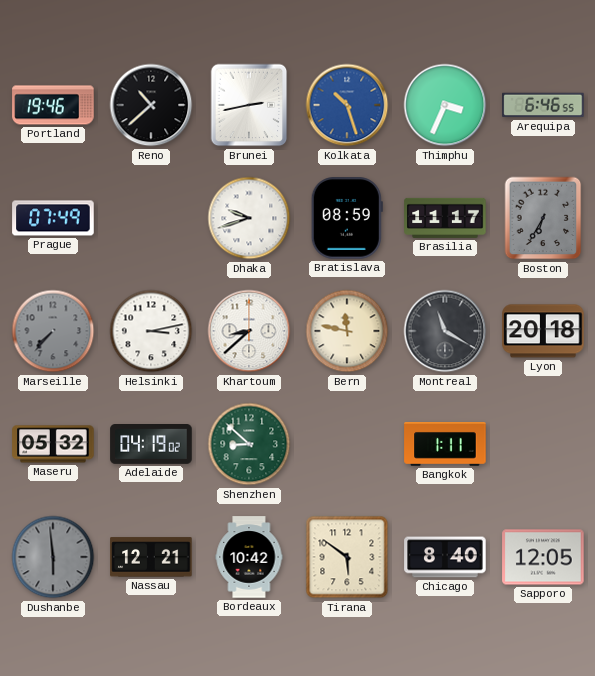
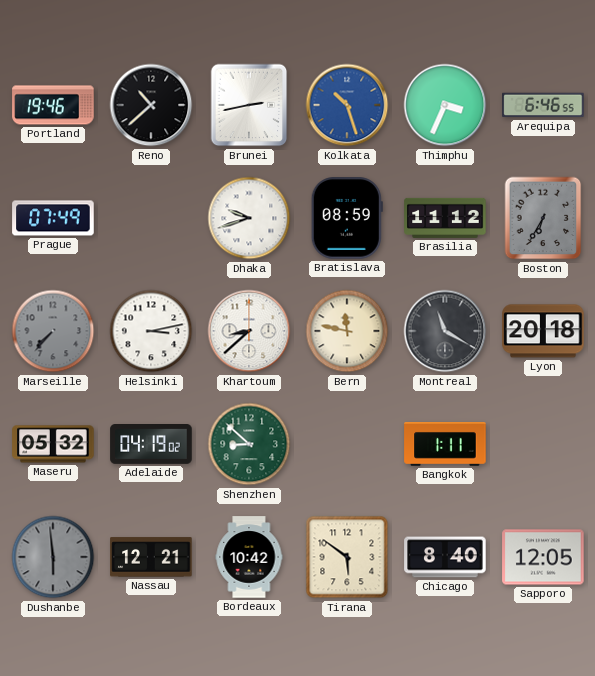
Brasilia: 11:17 -> 11:12 (445, 218)
